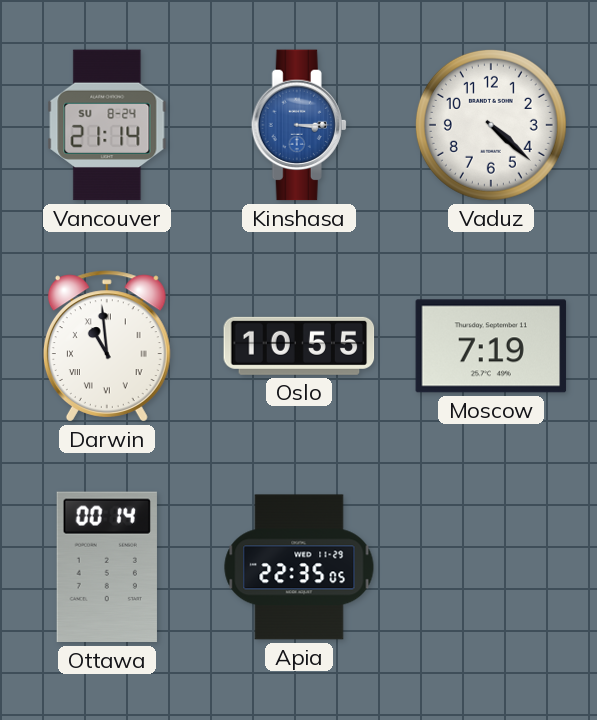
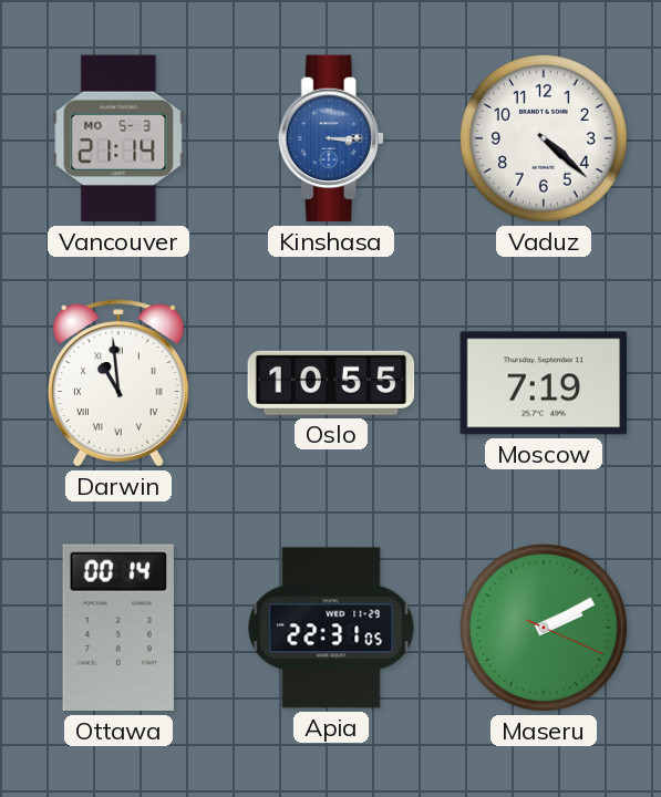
Vancouver date: SU 8-24 -> MO 5-3 (118, 138)
Apia: 22:35 -> 22:31 (331, 628)
Maseru: none -> 2:10 (544, 628)
